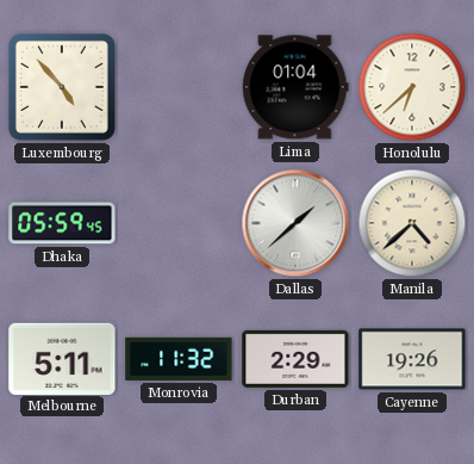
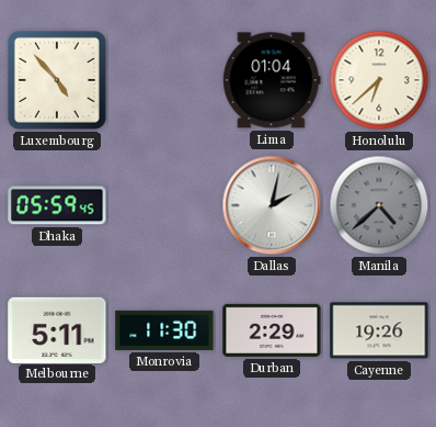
Dallas: 1:38 -> 2:02 (272, 205)
Manila dial: cream -> grey (379, 205)
Monrovia: 11:32 -> 11:30 (164, 330)
